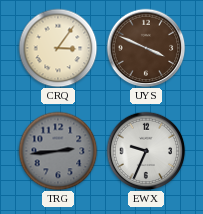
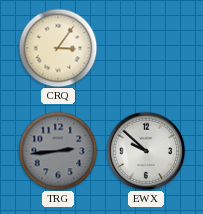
UYS: 3:49 -> none (146, 48)
EWX: 9:34 -> 9:52 (146, 151)
